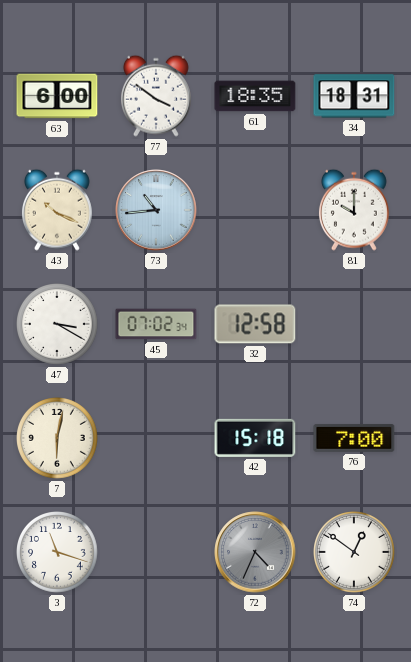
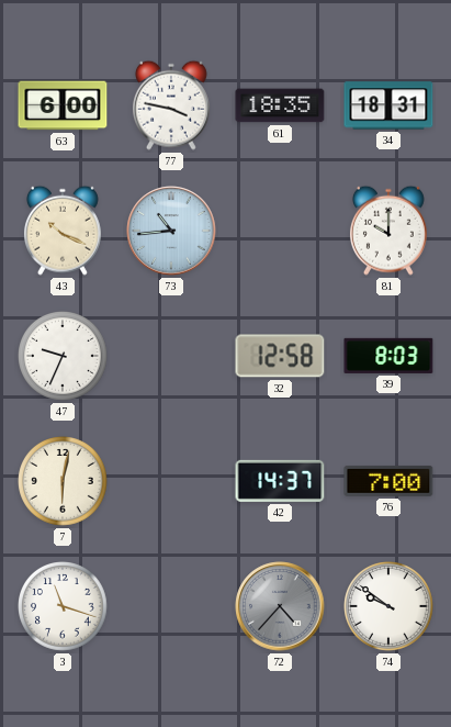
77: 3:51 -> 3:47 (171, 105)
47: 3:20 -> 9:34 (64, 357)
45: 07:02 -> none (156, 324)
39: none -> 8:03 (388, 356)
42: 15:18 -> 14:37 (280, 481)
72: 4:34 -> 4:37 (280, 606)
74: 12:51 -> 9:51 (390, 607)
